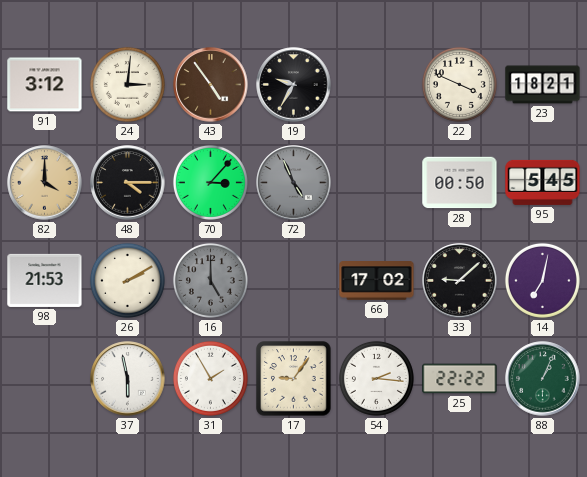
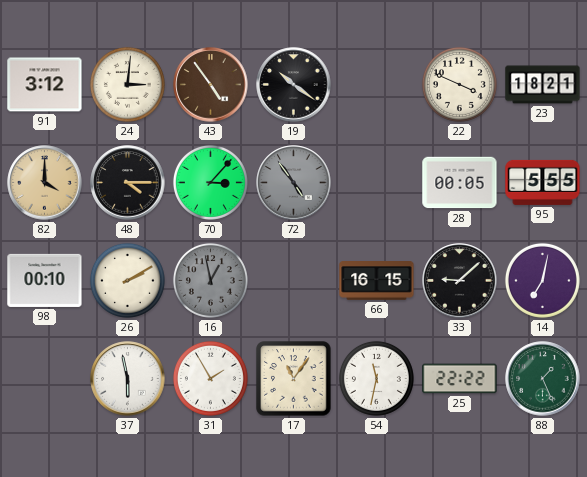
19: 9:35 -> 10:21 (294, 85)
72: 4:56 -> 4:54 (294, 183)
28: 00:50 -> 00:05 (460, 183)
95: 5:45 -> 5:55 (543, 182)
98: 21:53 -> 00:10 (45, 280)
16: 5:00 -> 12:58 (210, 280)
66: 17:02 -> 16:15 (377, 281)
17: 9:06 -> 11:06 (294, 379)
54: 2:16 -> 11:32 (376, 378)
88: 1:04 -> 1:26 (543, 379)
